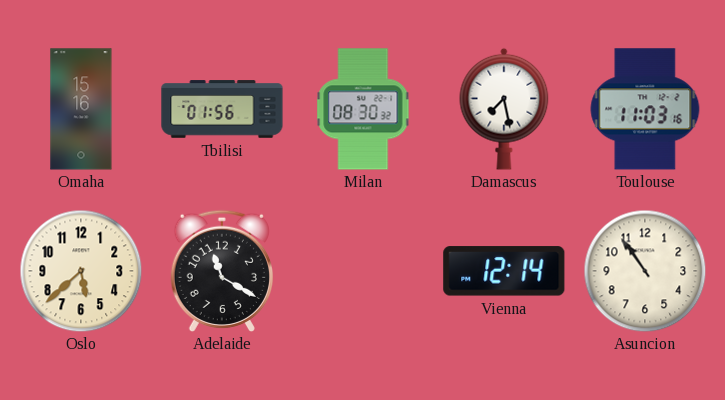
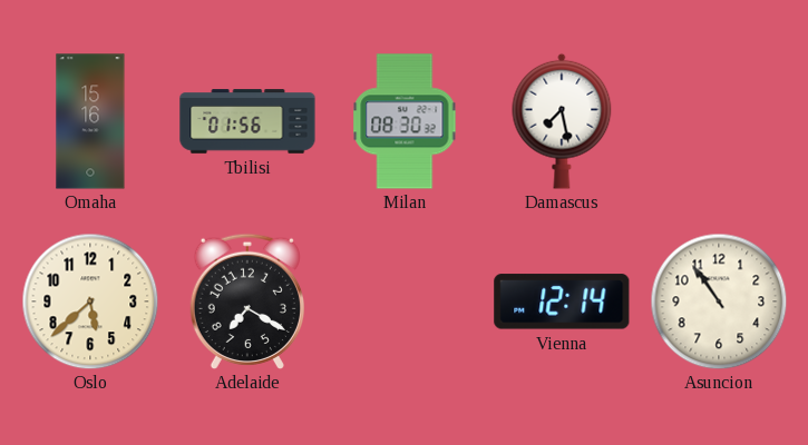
Toulouse: 11:03 -> none (645, 109)
Adelaide: 11:20 -> 7:20 (247, 300)
